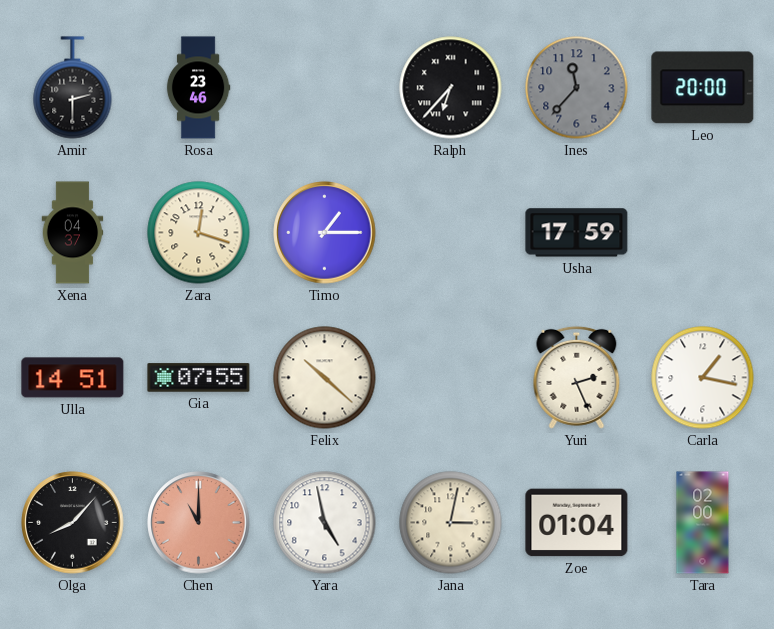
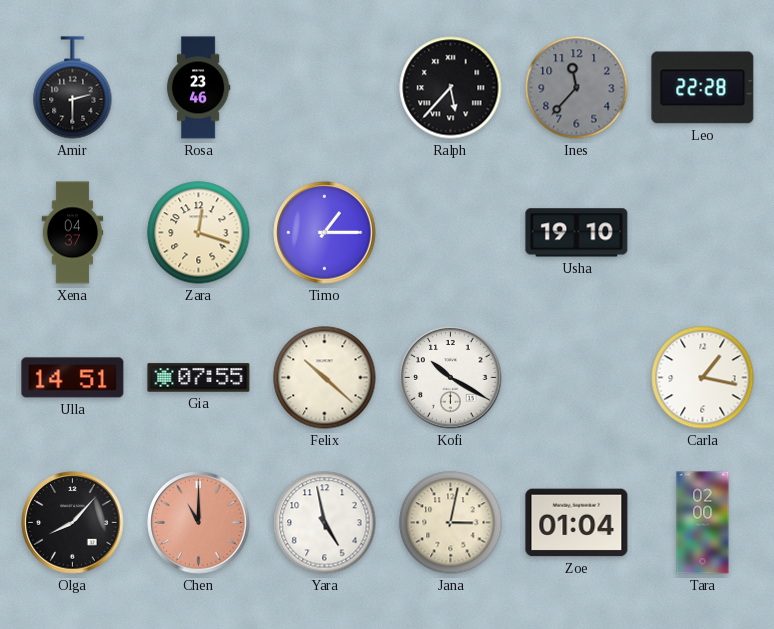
Ralph: 6:37 -> 5:37 (451, 88)
Leo: 20:00 -> 22:28 (703, 88)
Usha: 17:59 -> 19:10 (577, 233)
Kofi: none -> 10:20 (451, 378)
Yuri: 2:26 -> none (577, 377)
